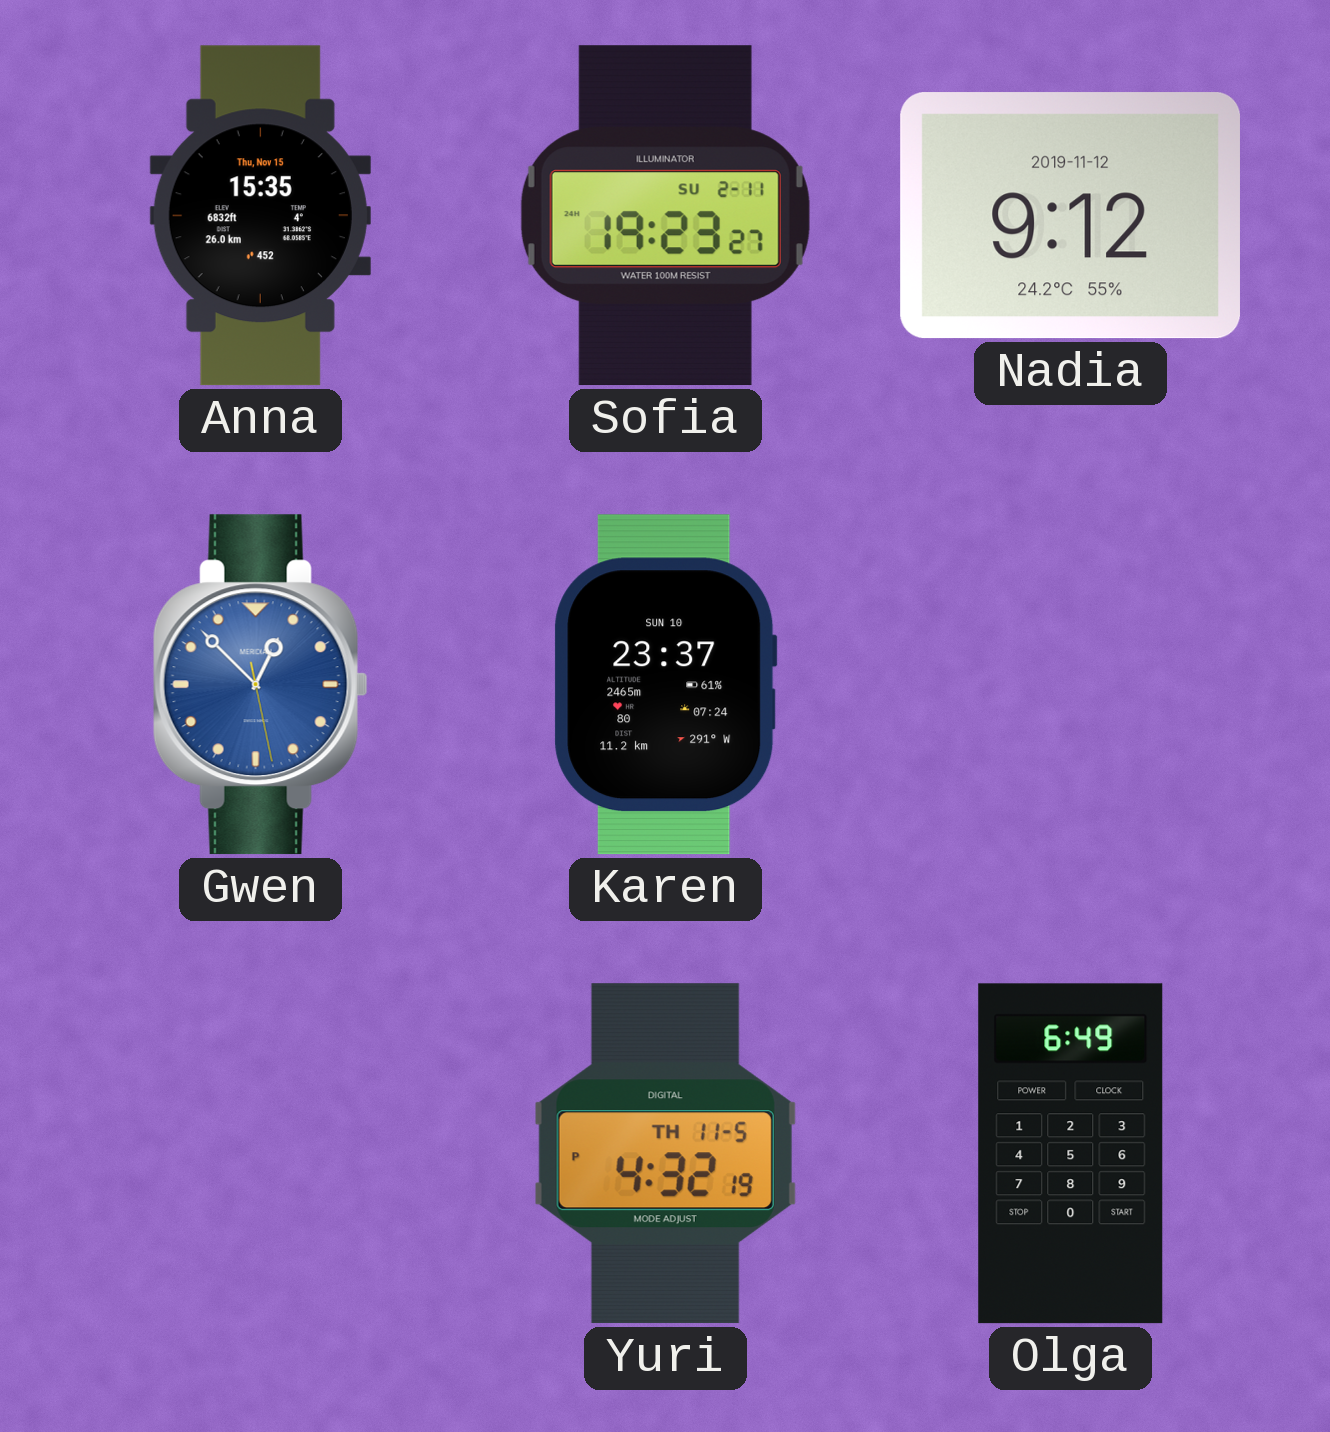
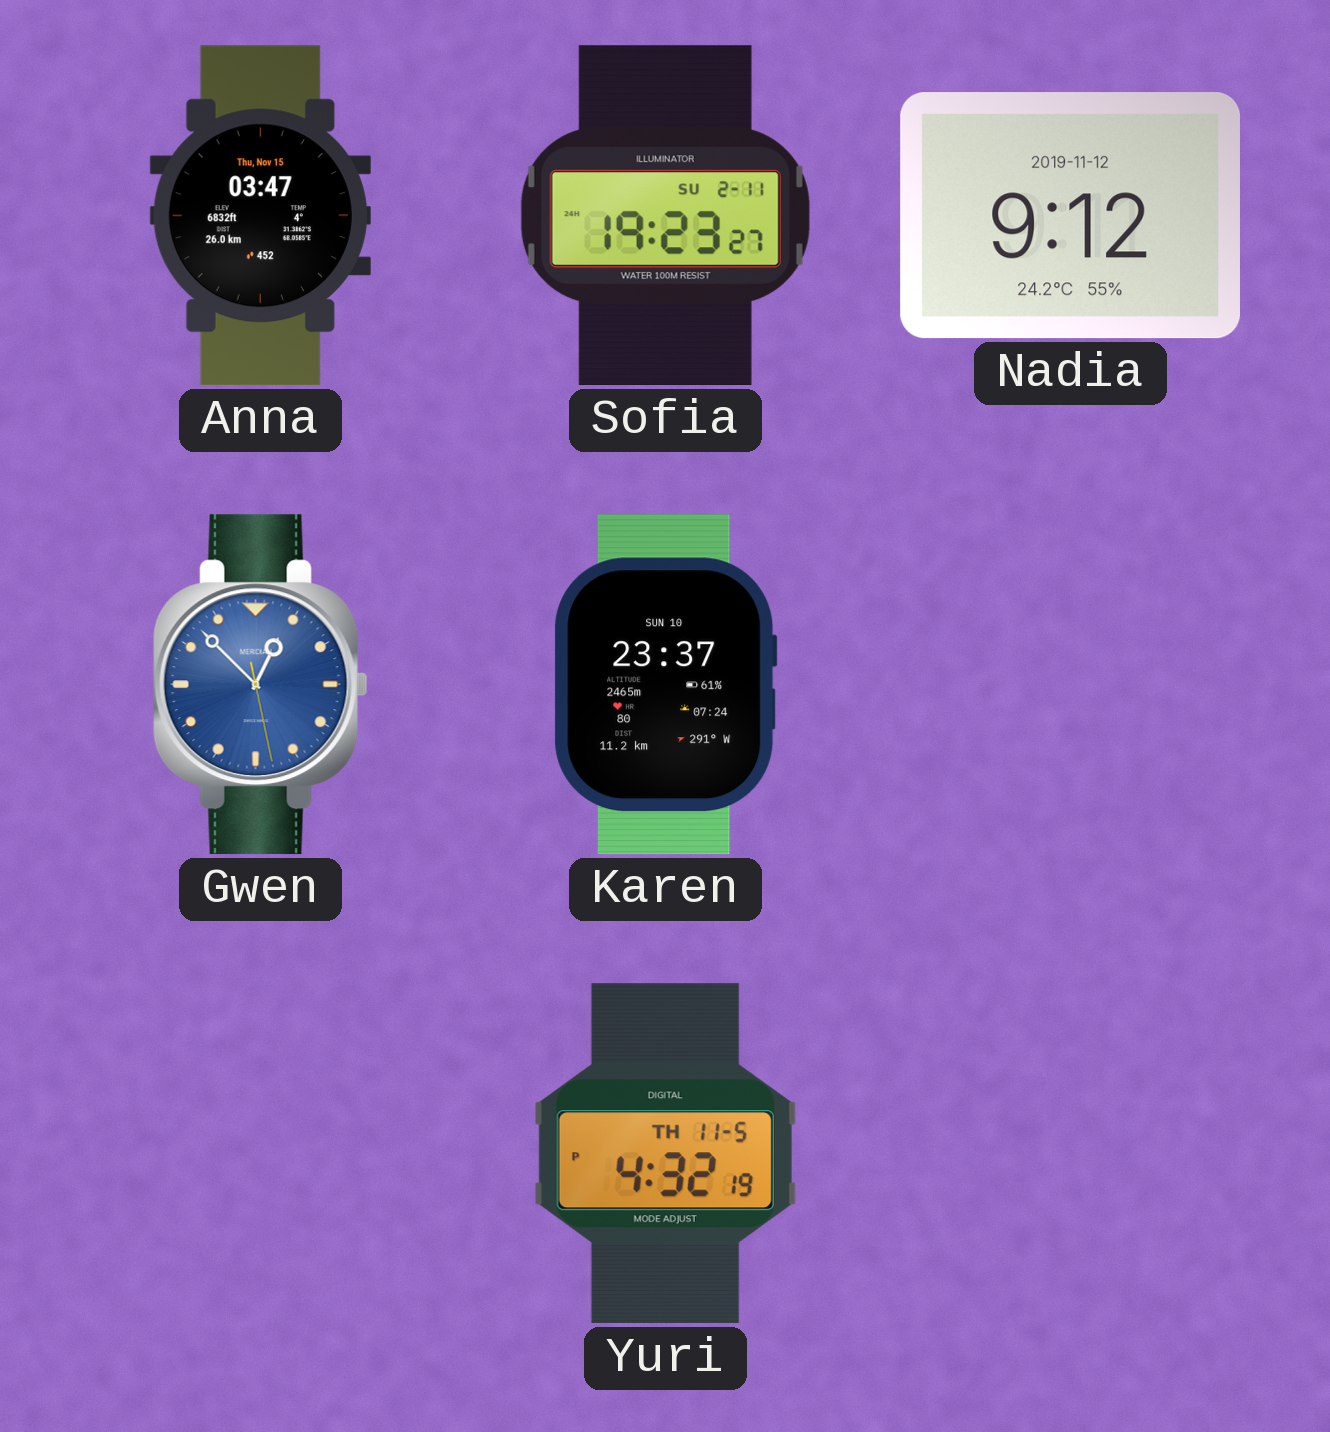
Anna: 15:35 -> 03:47 (260, 216)
Olga: 6:49 -> none (1071, 1154)
